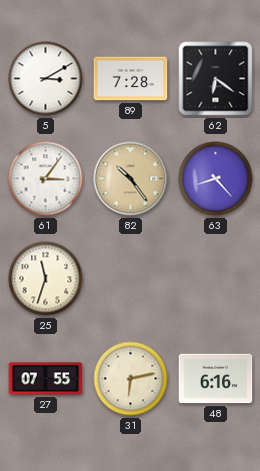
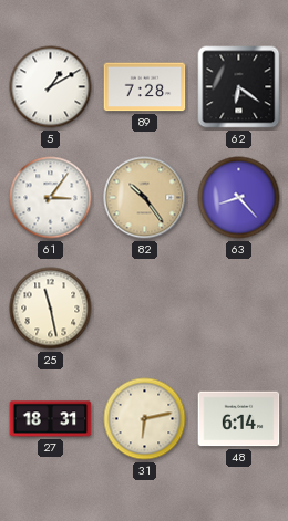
5: 3:10 -> 1:10 (51, 87)
25: 11:33 -> 11:28 (51, 309)
27: 07:55 -> 18:31 (51, 419)
48: 6:16 -> 6:14 (239, 419)
